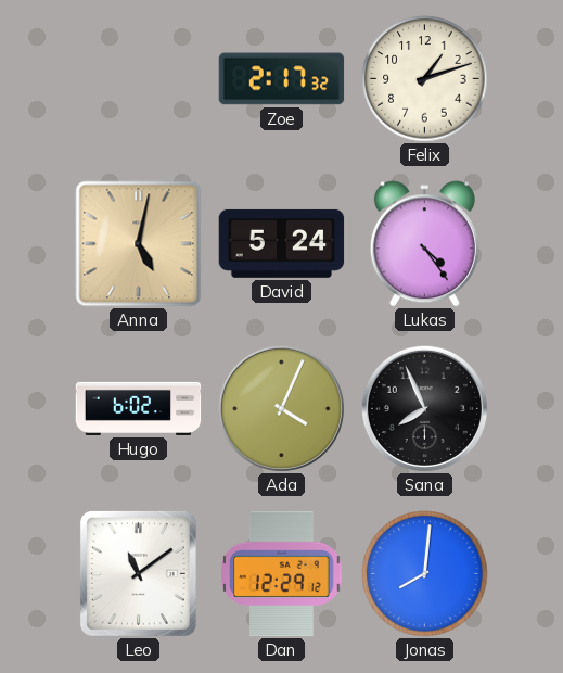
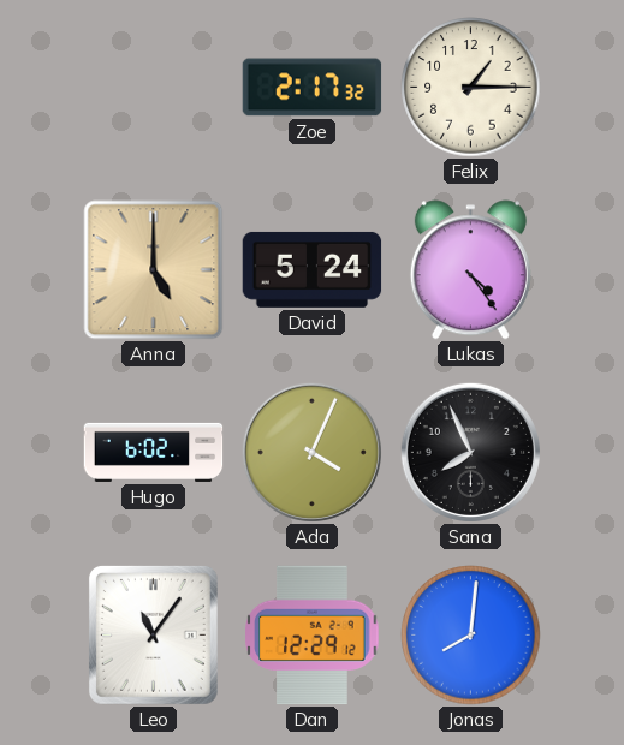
Felix: 1:12 -> 1:15 (471, 88)
Anna: 5:02 -> 5:00 (154, 270)
Leo: 11:09 -> 11:06 (153, 634)
